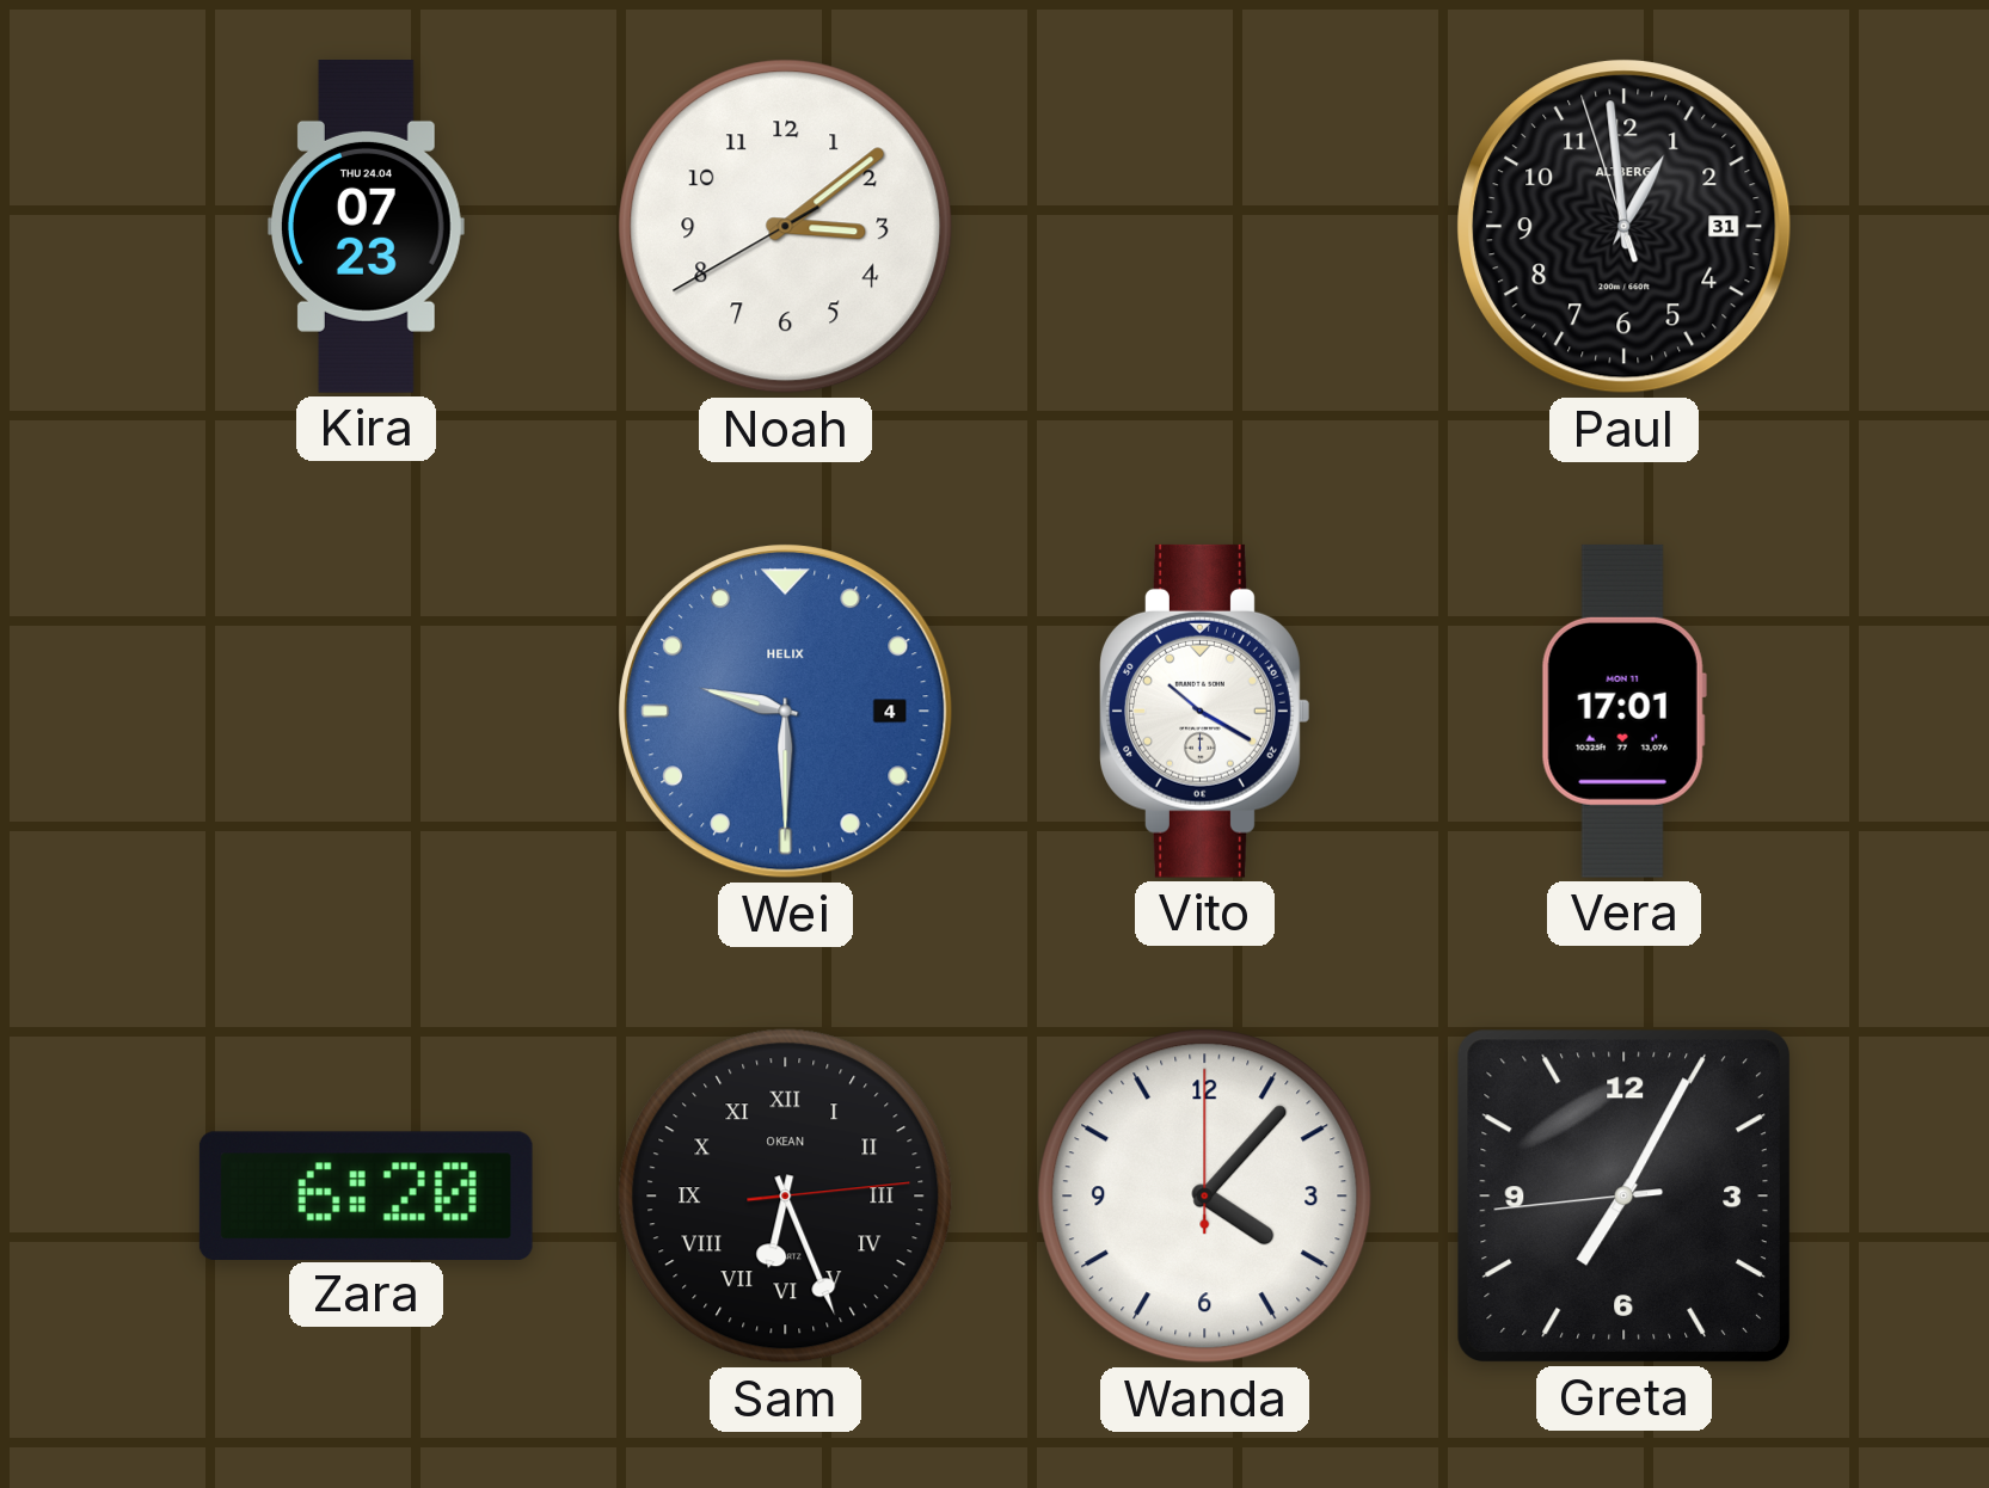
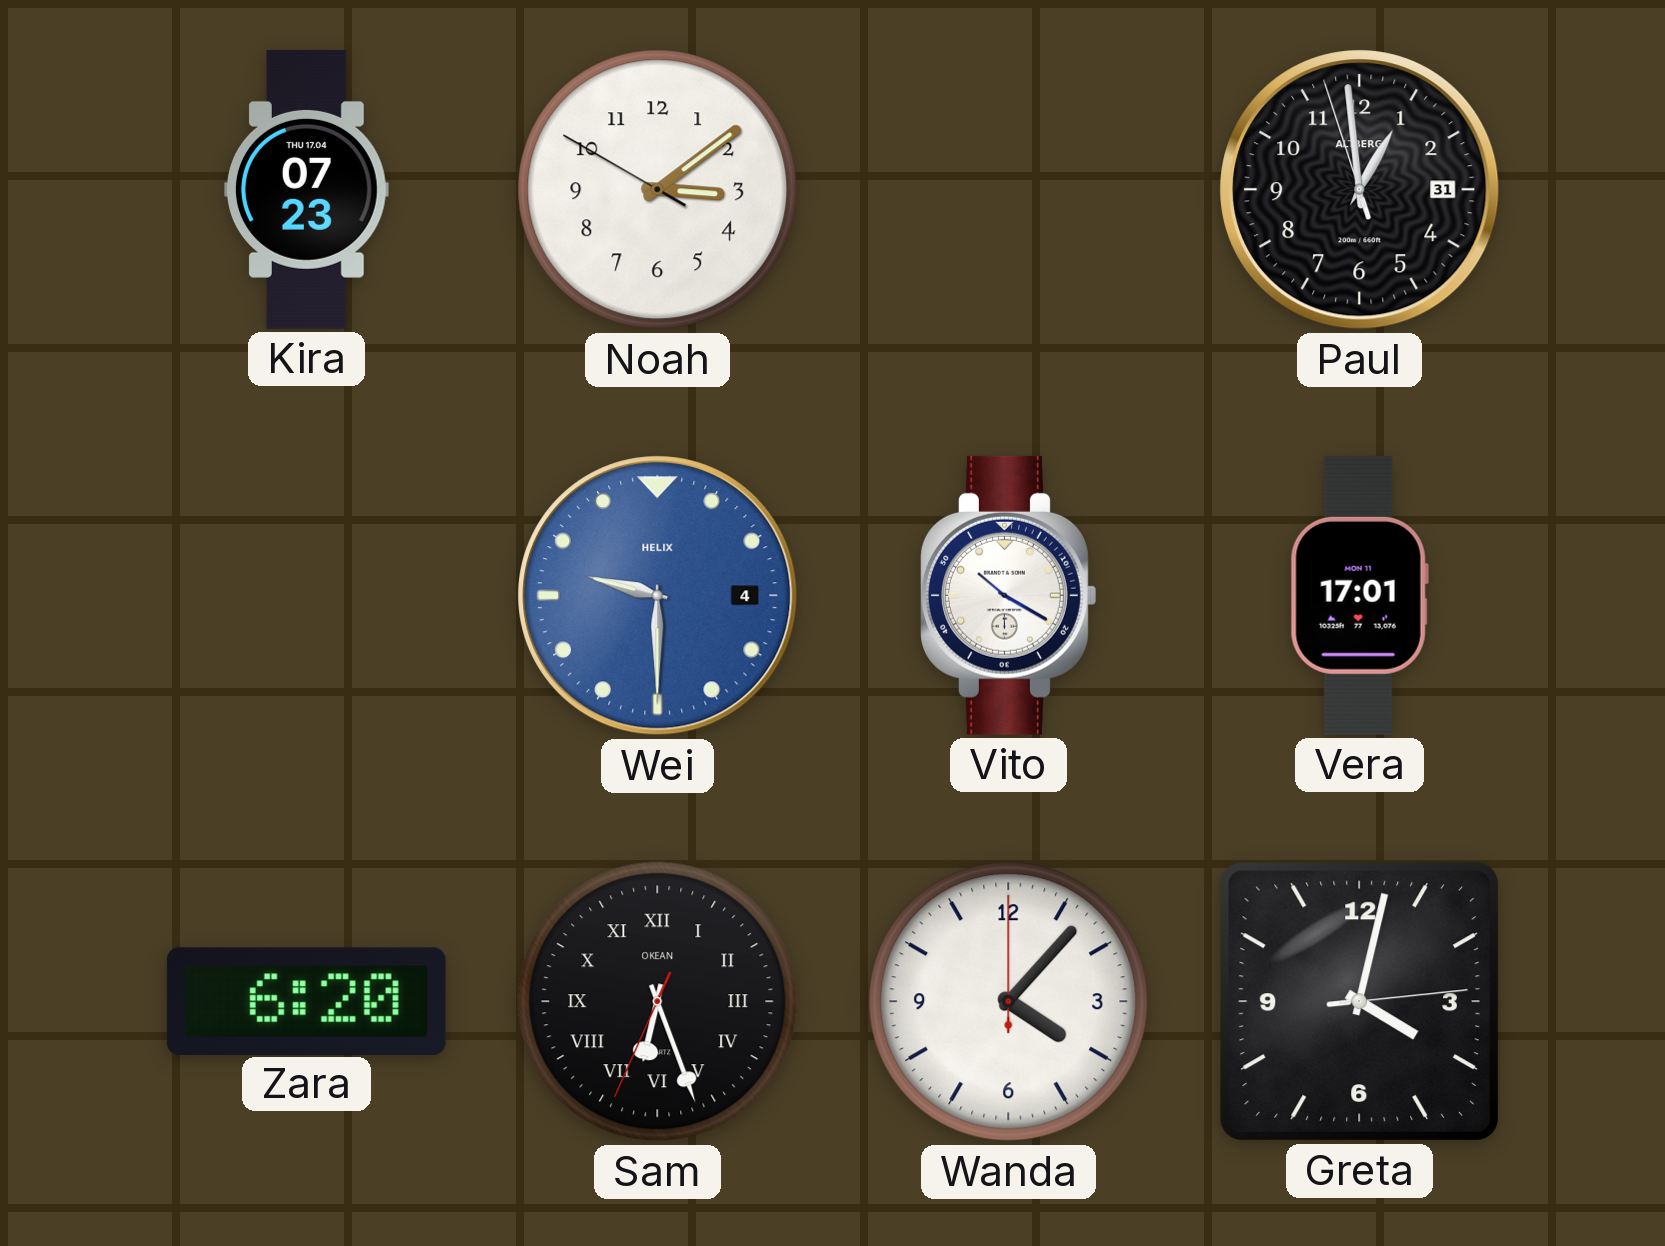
Kira date: THU 24.04 -> THU 17.04 (306, 189)
Noah: 3:08:40 -> 3:08:50 (658, 190)
Sam: 6:26:14 -> 6:26:34 (658, 1002)
Greta: 7:04 -> 4:02 (1359, 1001)
